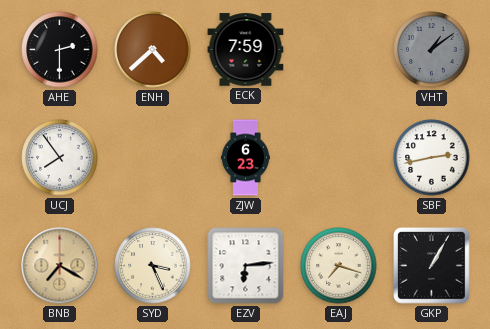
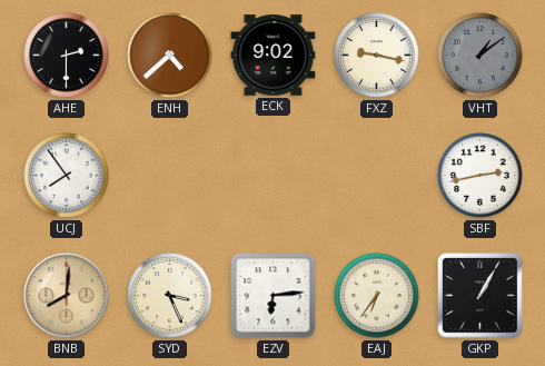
ECK: 7:59 -> 9:02 (274, 56)
FXZ: none -> 9:17 (377, 56)
ZJW: 6:23 -> none (245, 158)
BNB: 7:20 -> 8:01 (67, 296)
EAJ: 7:18 -> 6:36 (377, 296)
